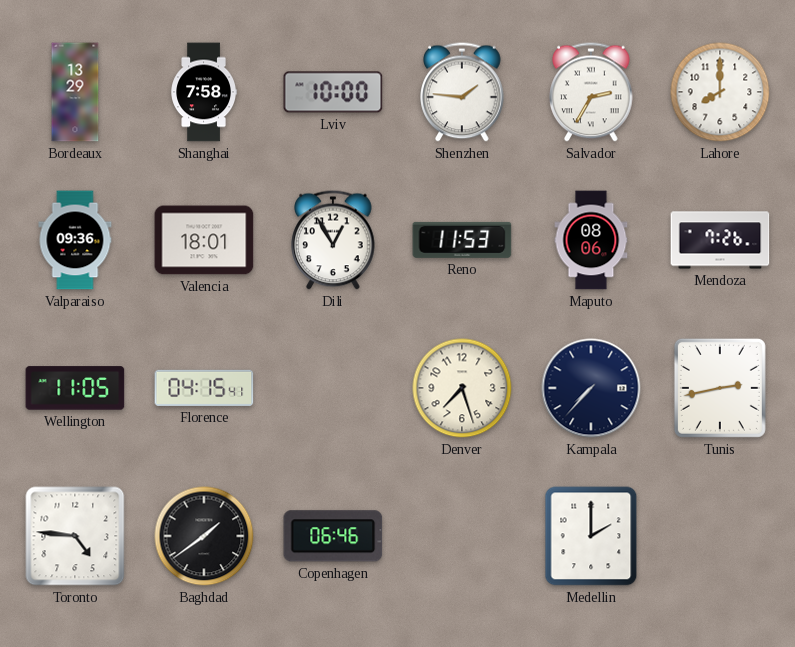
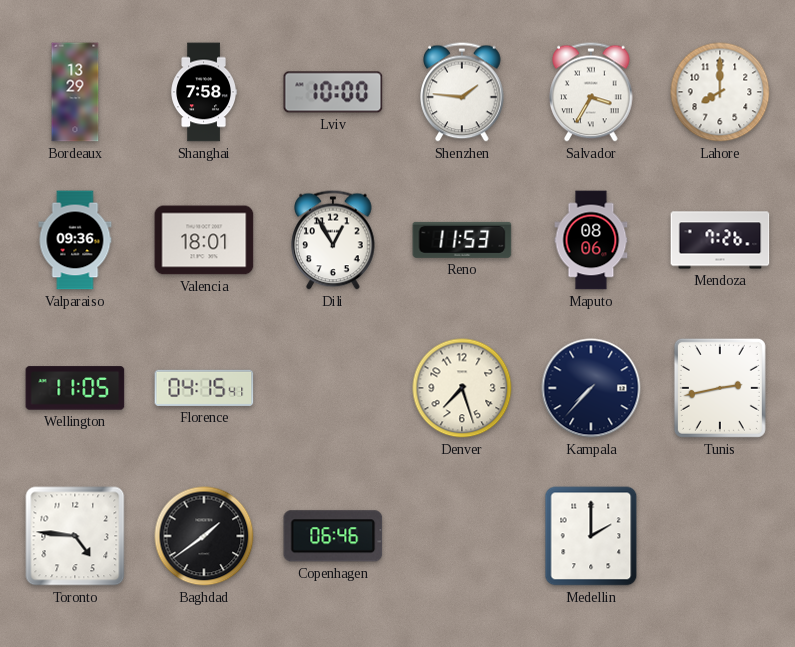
Salvador: 2:35 -> 3:35 (591, 92)
